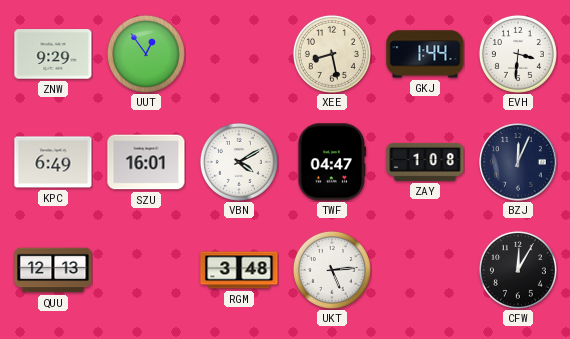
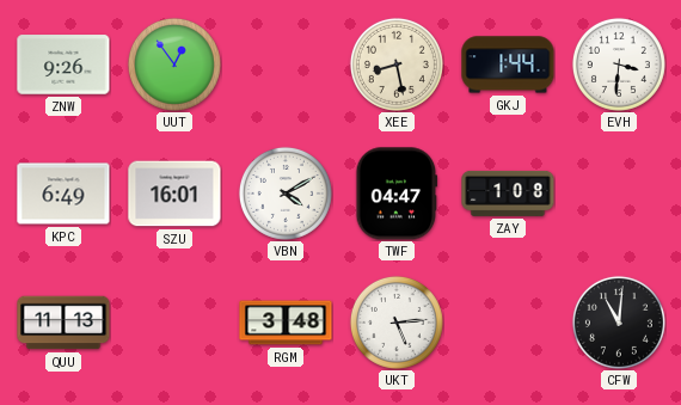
ZNW: 9:29 -> 9:26 (63, 65)
BZJ: 12:04 -> none (518, 162)
QUU: 12:13 -> 11:13 (63, 323)
CFW: 12:05 -> 11:01 (619, 323)
